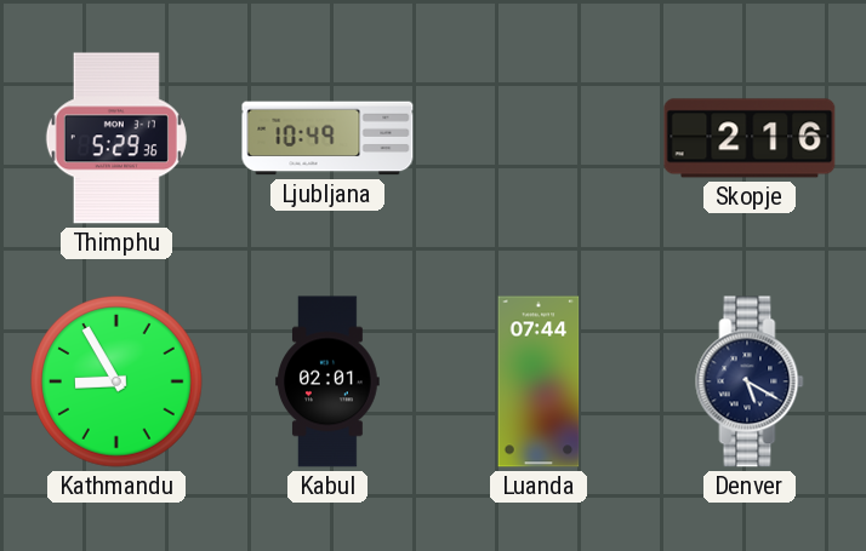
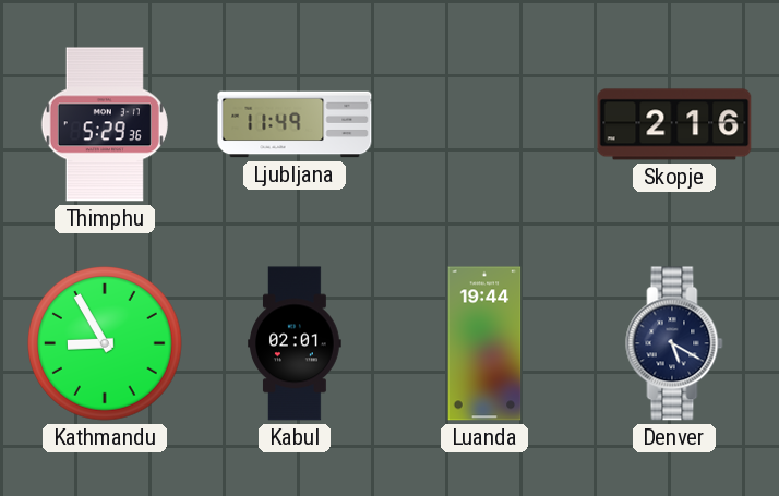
Ljubljana: 10:49 -> 11:49 (295, 124)
Luanda: 07:44 -> 19:44 (484, 343)
